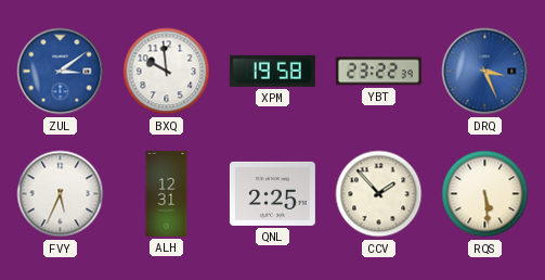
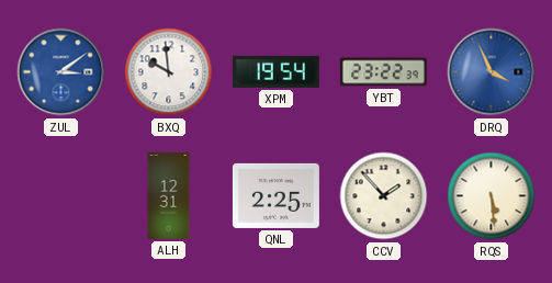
XPM: 19:58 -> 19:54 (275, 71)
DRQ: 3:26 -> 3:56 (492, 72)
FVY: 5:34 -> none (61, 194)
